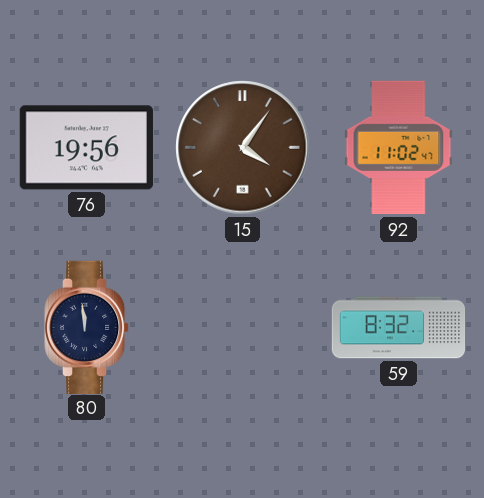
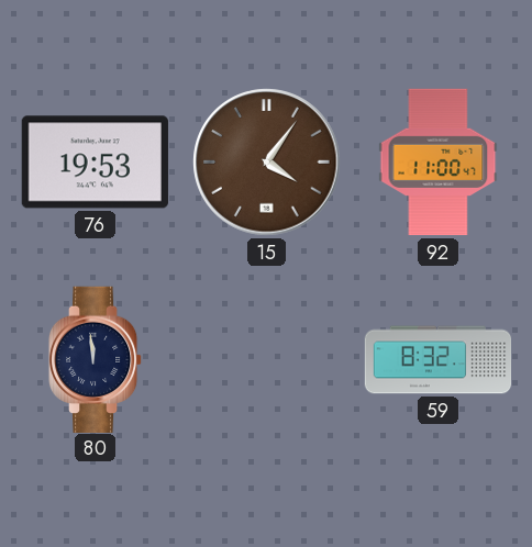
76: 19:56 -> 19:53 (95, 163)
92: 11:02 -> 11:00 (439, 163)
